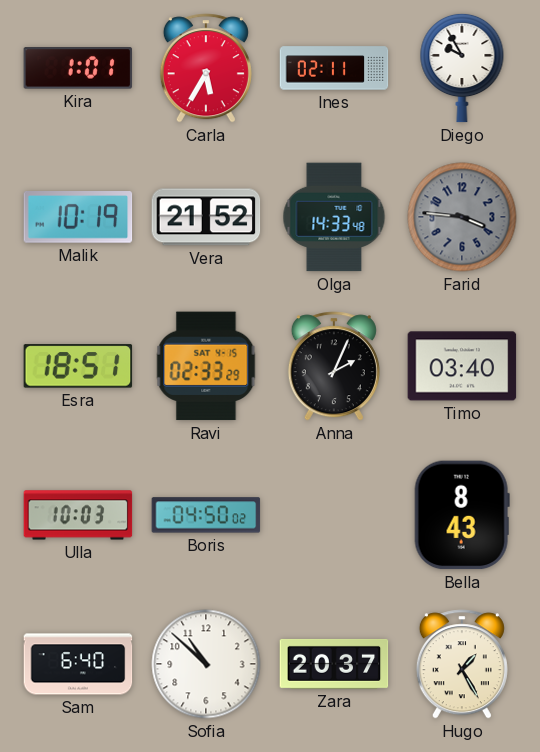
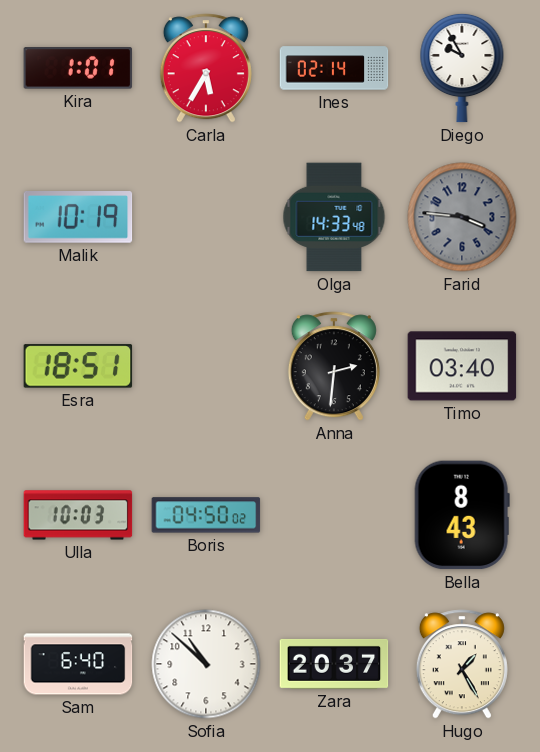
Ines: 02:11 -> 02:14 (334, 68)
Vera: 21:52 -> none (206, 217)
Ravi: 02:33 -> none (206, 366)
Anna: 2:04 -> 2:31 (334, 366)
